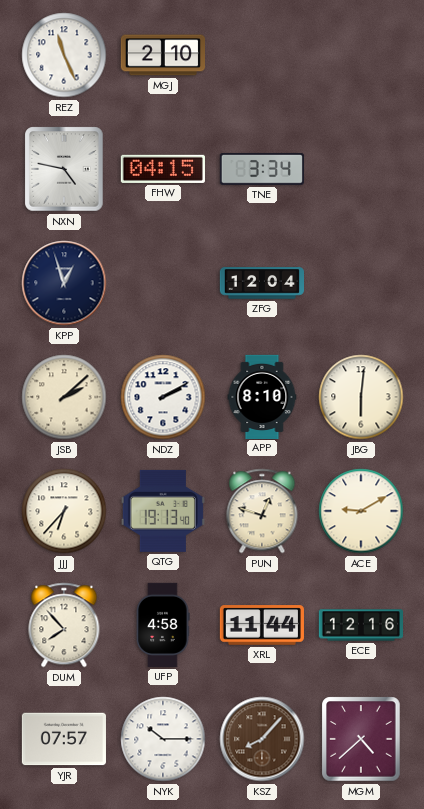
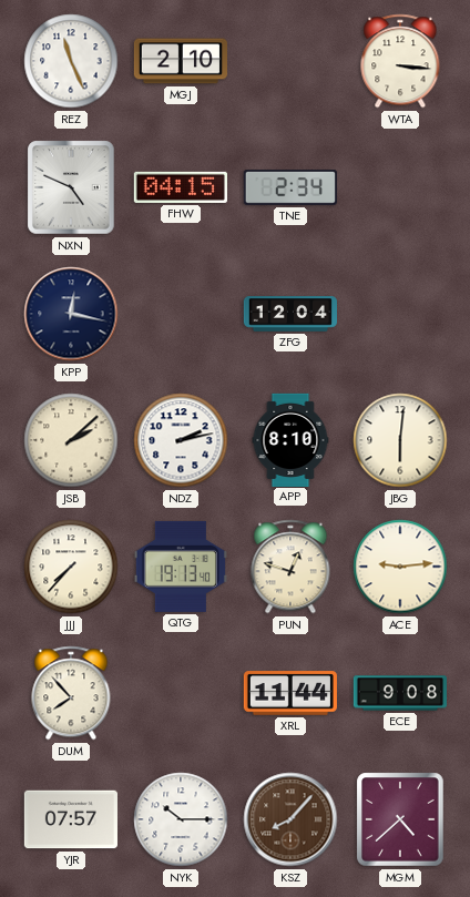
WTA: none -> 3:16 (400, 61)
NXN: 4:47 -> 4:49 (71, 187)
TNE: 3:34 -> 2:34 (290, 188)
KPP: 12:57 -> 12:17 (71, 314)
NDZ: 2:10 -> 2:13 (181, 440)
JJJ: 6:37 -> 7:37 (71, 567)
ACE: 9:10 -> 9:14 (400, 567)
UFP: 4:58 -> none (163, 625)
ECE: 12:16 -> 9:08 (399, 693)
